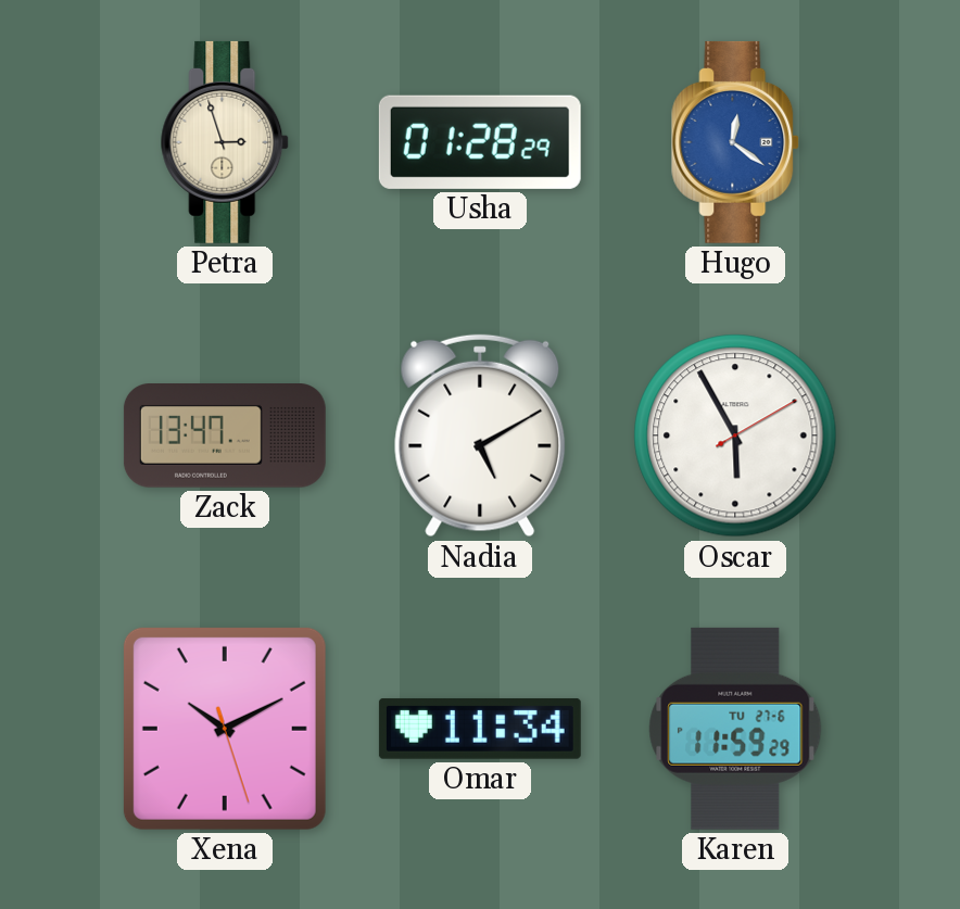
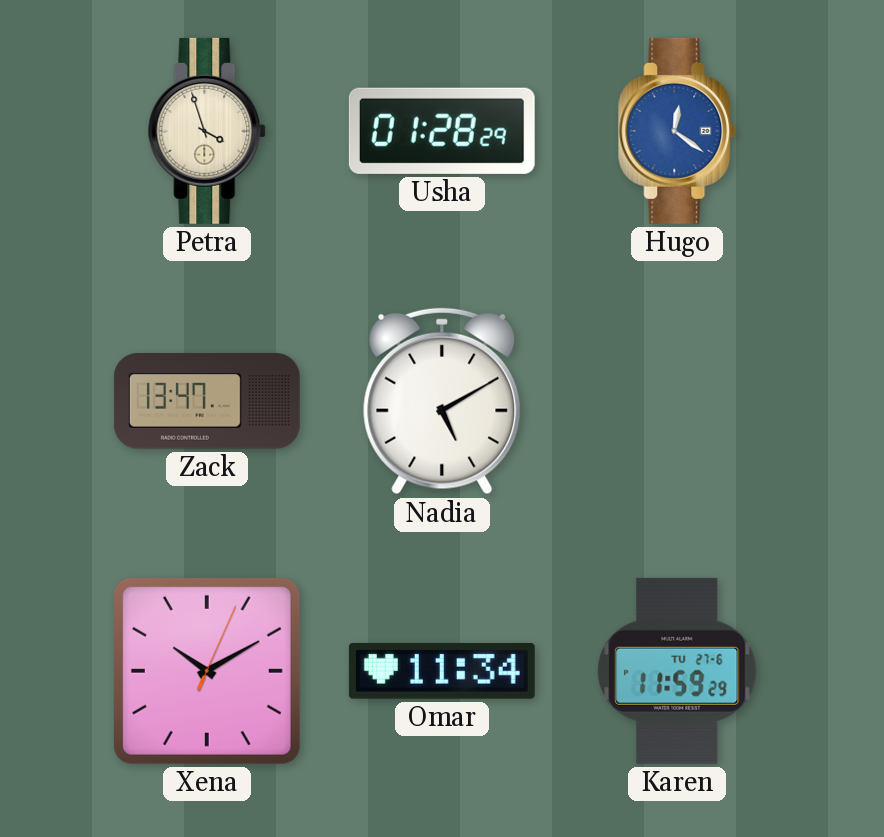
Petra: 2:57 -> 3:57 (208, 131)
Oscar: 5:55 -> none (735, 435)
Xena: 10:10:27 -> 10:10:04 (207, 671)
